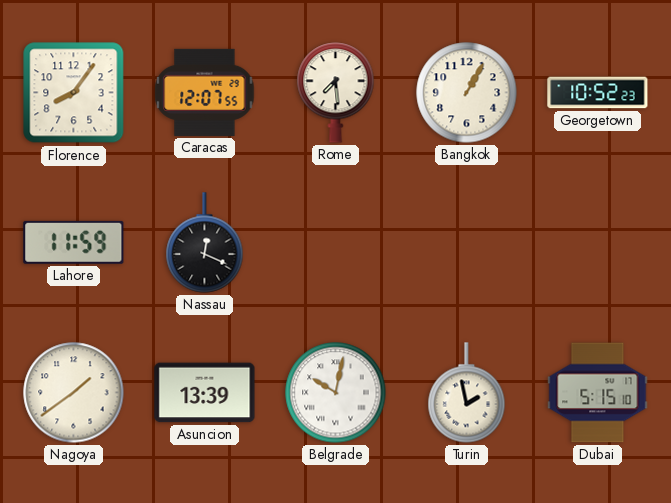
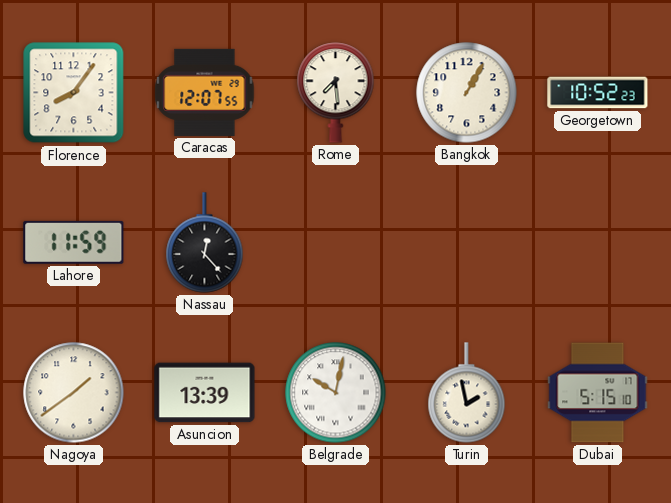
Nassau: 12:19 -> 12:23 (205, 243)
